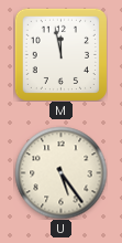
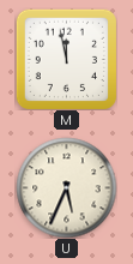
U: 5:24 -> 5:34 (66, 187)
